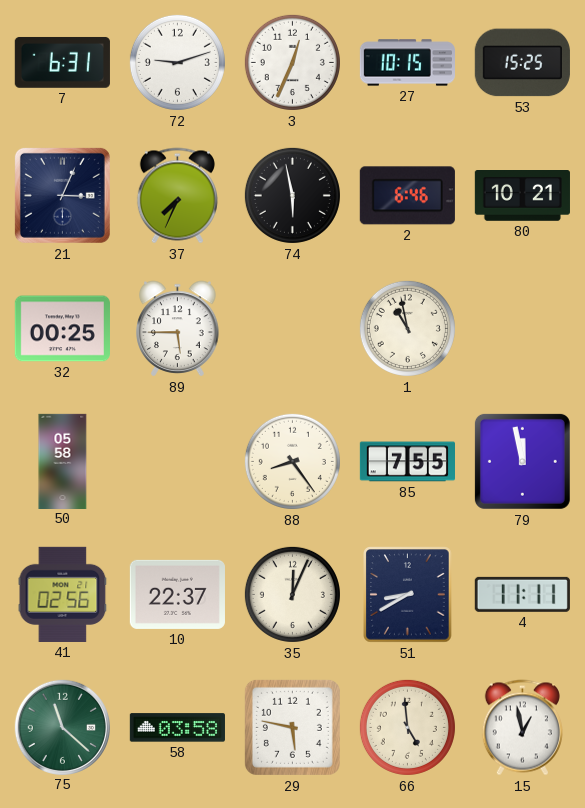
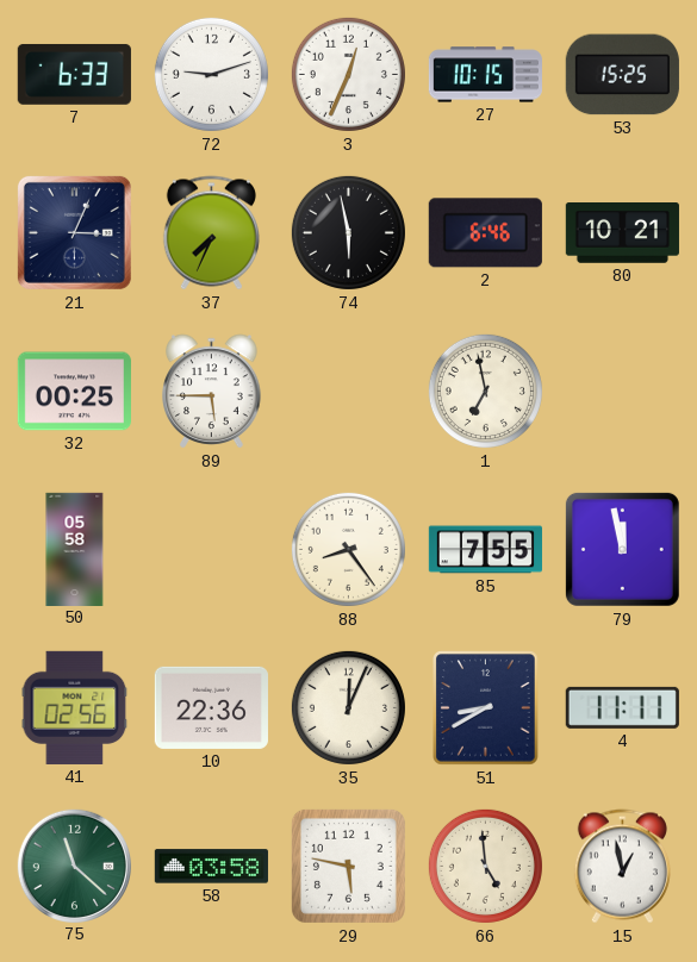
7: 6:31 -> 6:33 (74, 74)
1: 10:58 -> 6:58 (485, 391)
10: 22:37 -> 22:36 (211, 707)
